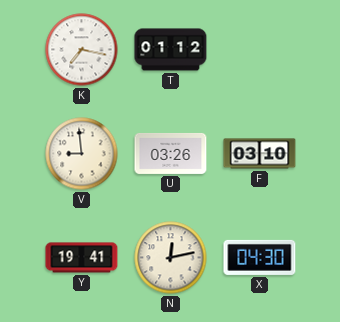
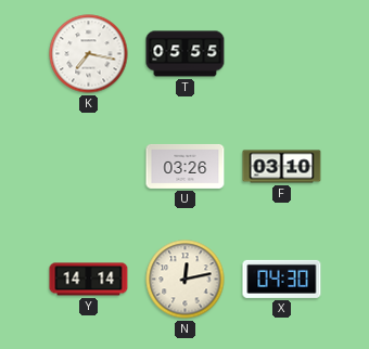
T: 01:12 -> 05:55 (186, 54)
V: 8:59 -> none (82, 154)
Y: 19:41 -> 14:14 (89, 280)
